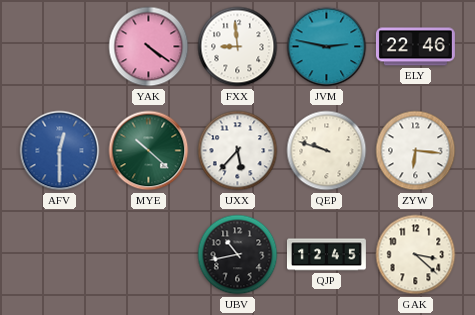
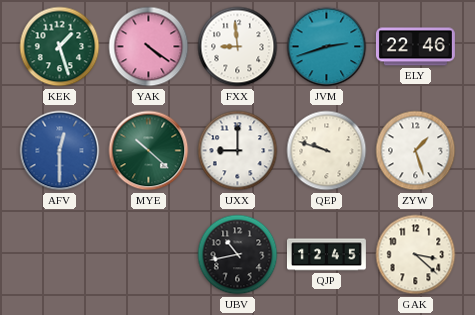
KEK: none -> 1:27 (60, 47)
JVM: 2:47 -> 2:42 (327, 47)
UXX: 5:37 -> 9:00 (238, 151)
ZYW: 6:16 -> 1:27 (416, 151)
